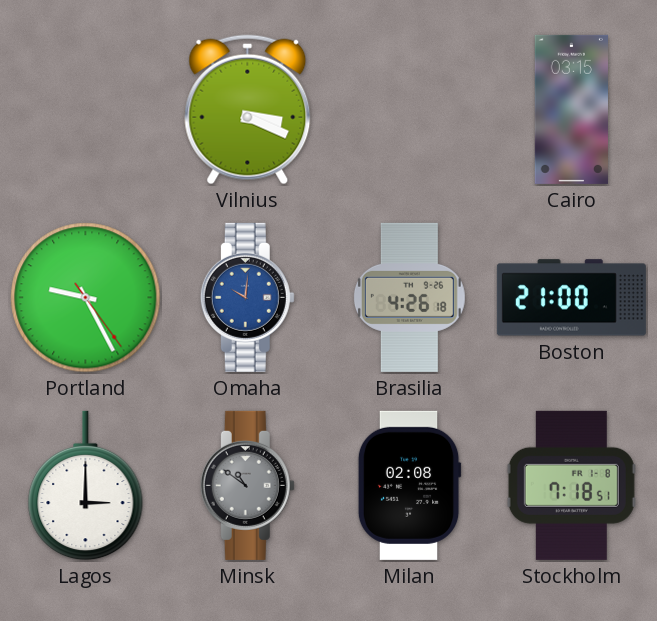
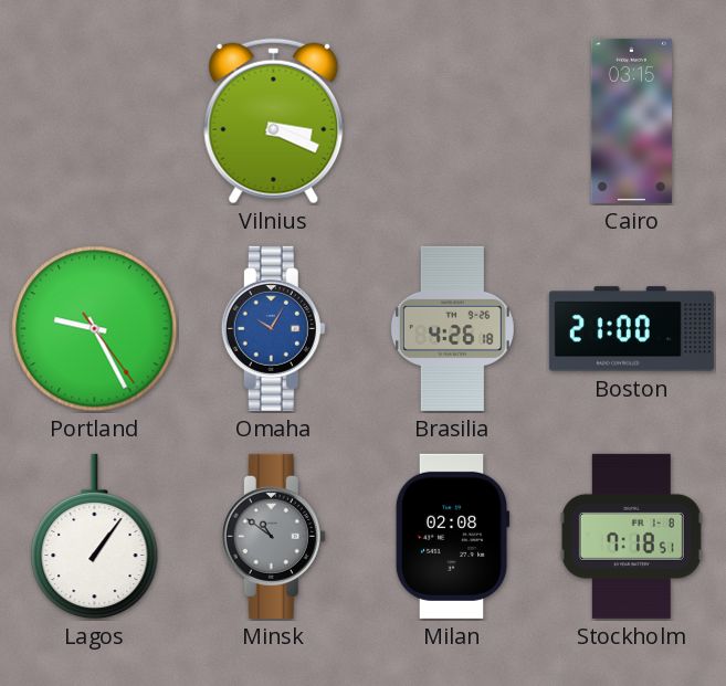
Omaha: 10:01 -> 10:05 (273, 328)
Lagos: 3:00 -> 1:06 (95, 537)
